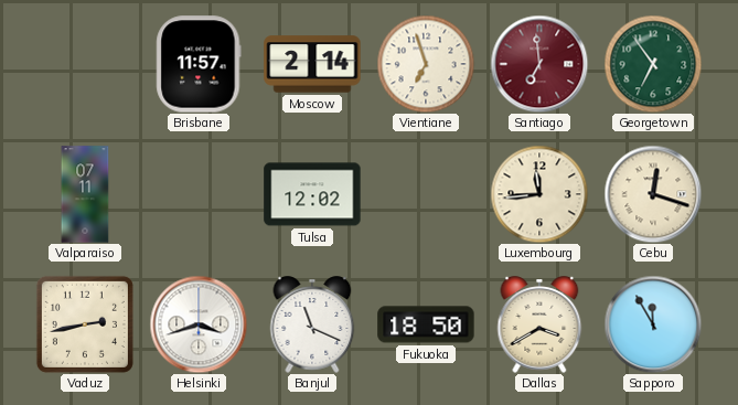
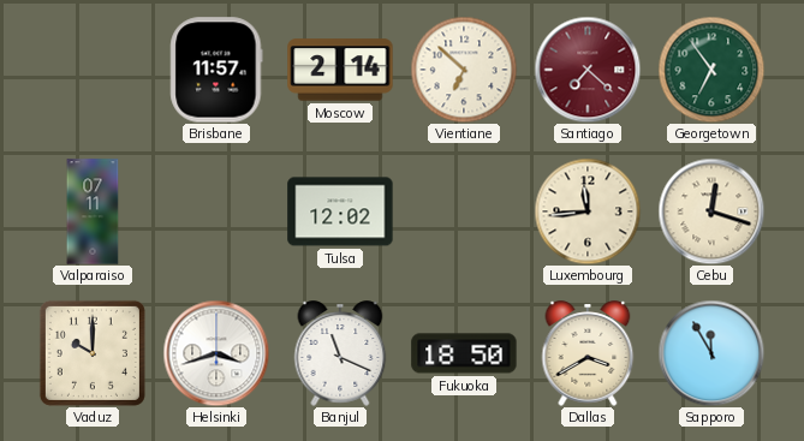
Vientiane: 6:57 -> 6:52 (464, 70)
Santiago: 6:59 -> 7:22 (588, 70)
Vaduz: 2:43 -> 10:00 (93, 353)
